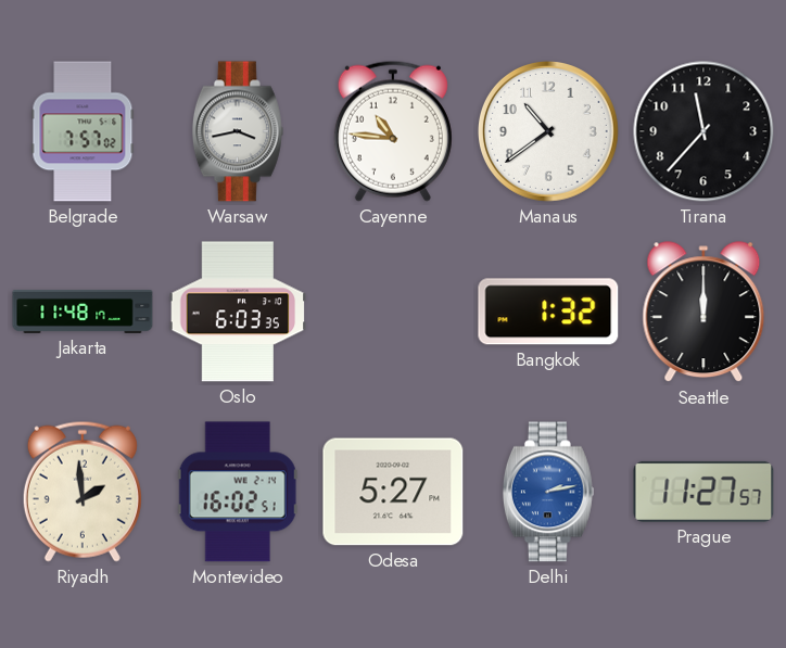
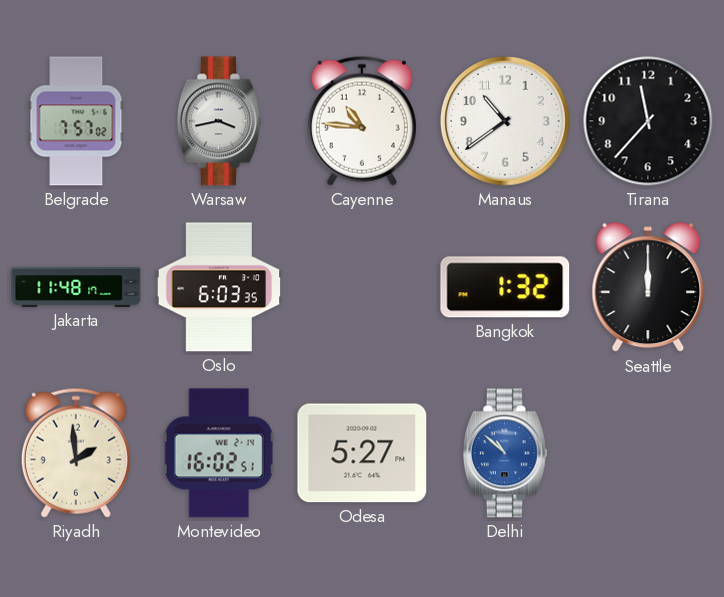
Delhi: 2:13 -> 10:52 (505, 453)
Prague: 11:27 -> none (703, 492)
